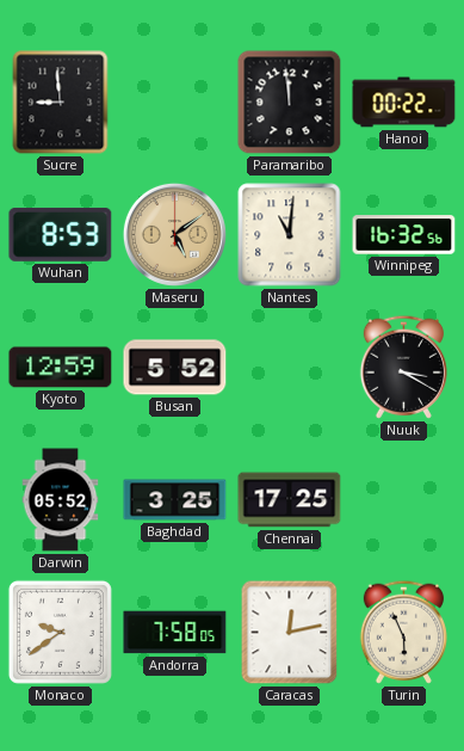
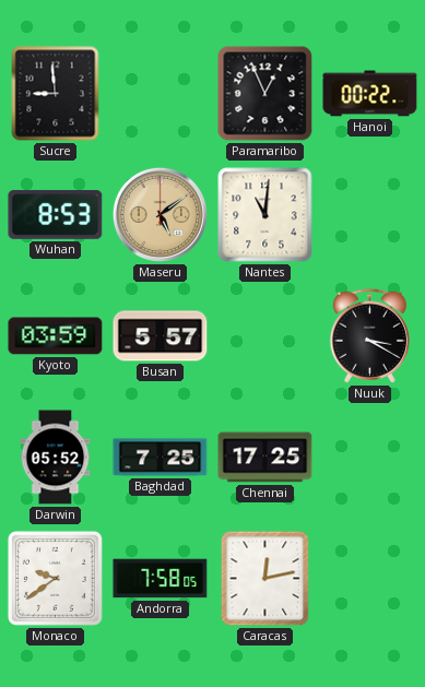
Paramaribo: 11:59 -> 12:56 (265, 94)
Winnipeg: 16:32 -> none (404, 235)
Kyoto: 12:59 -> 03:59 (56, 336)
Busan: 5:52 -> 5:57 (161, 336)
Baghdad: 3:25 -> 7:25 (161, 458)
Turin: 5:56 -> none (403, 632)
